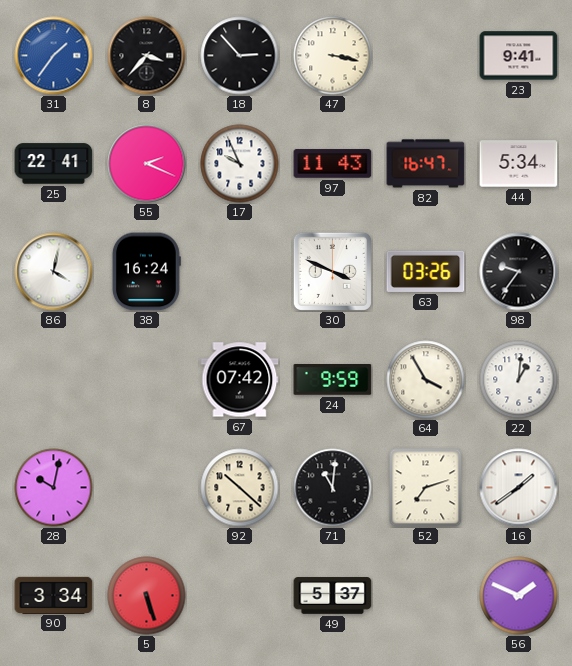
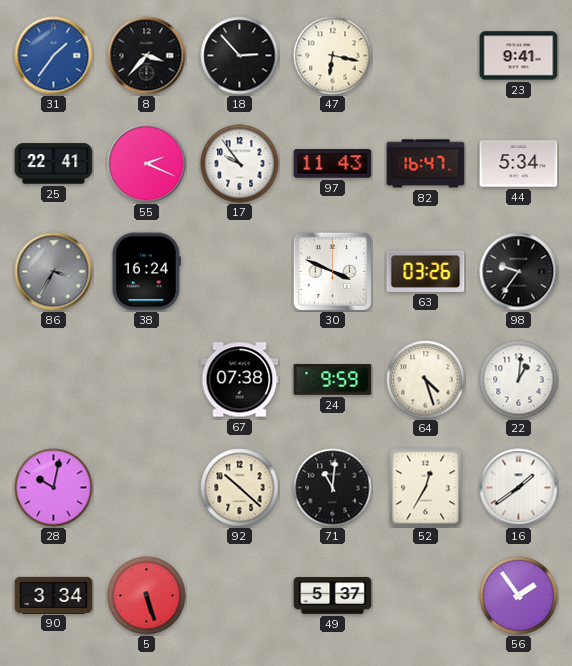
47: 3:17 -> 6:17 (333, 56)
17: 9:56 -> 9:54 (240, 164)
86: 4:02 -> 3:35 (54, 272)
86 dial: white -> grey (54, 272)
67: 07:42 -> 07:38 (240, 380)
64: 3:55 -> 4:27 (426, 380)
52: 7:12 -> 12:35 (426, 488)
56: 1:49 -> 1:54 (519, 596)
